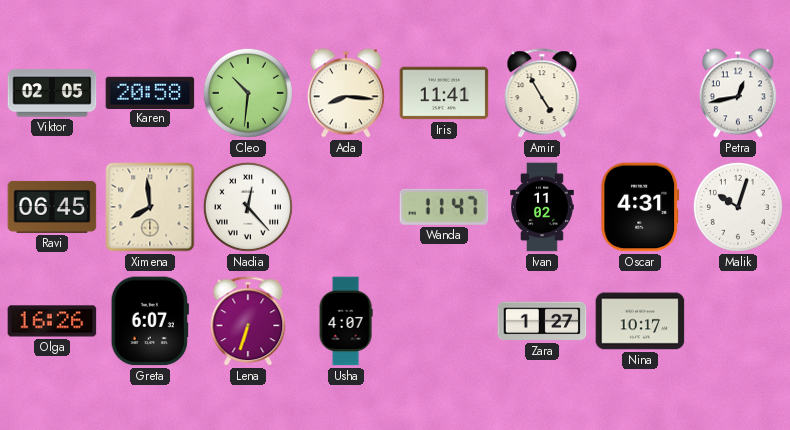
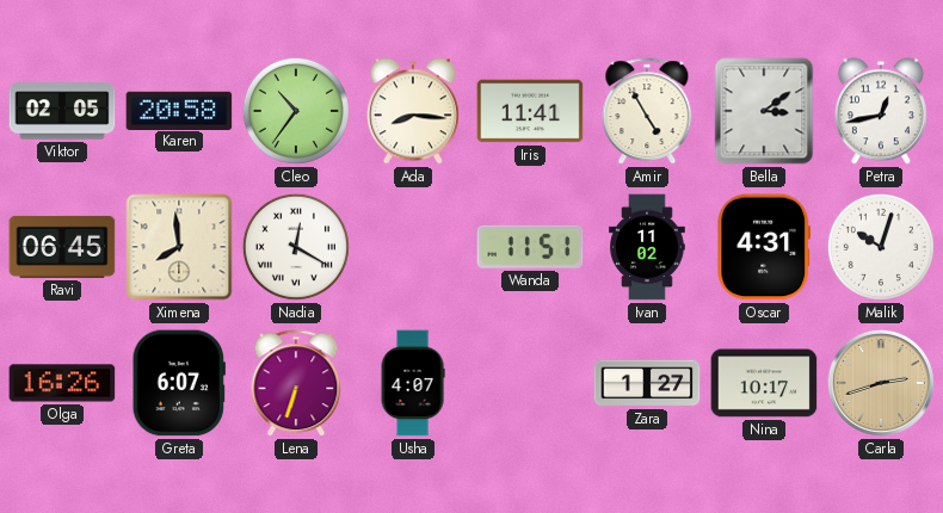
Cleo: 10:31 -> 10:36 (296, 111)
Bella: none -> 3:09 (764, 111)
Nadia: 12:23 -> 12:20 (296, 247)
Wanda: 11:47 -> 11:51 (530, 247)
Carla: none -> 2:42 (881, 383)
